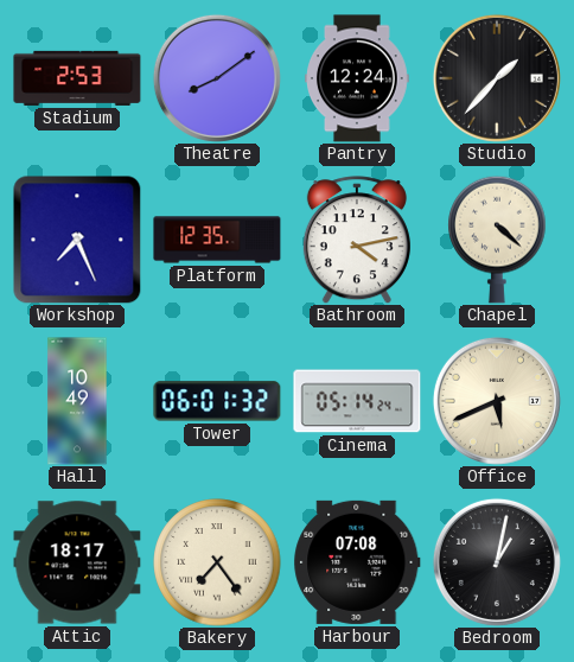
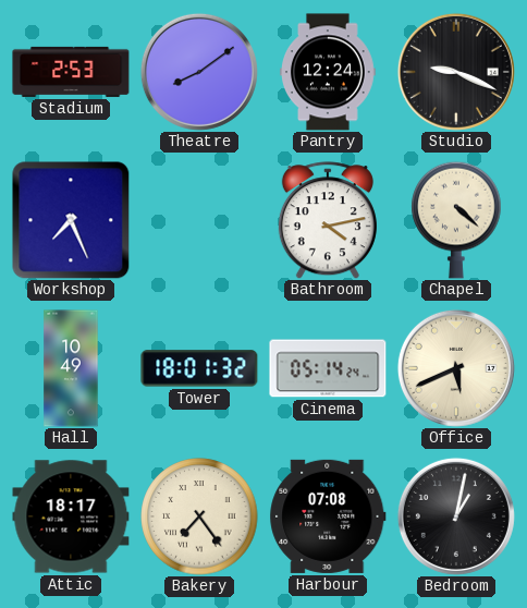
Studio: 1:37 -> 9:19 (456, 72)
Platform: 12:35 -> none (217, 240)
Tower: 06:01 -> 18:01 (199, 368)
